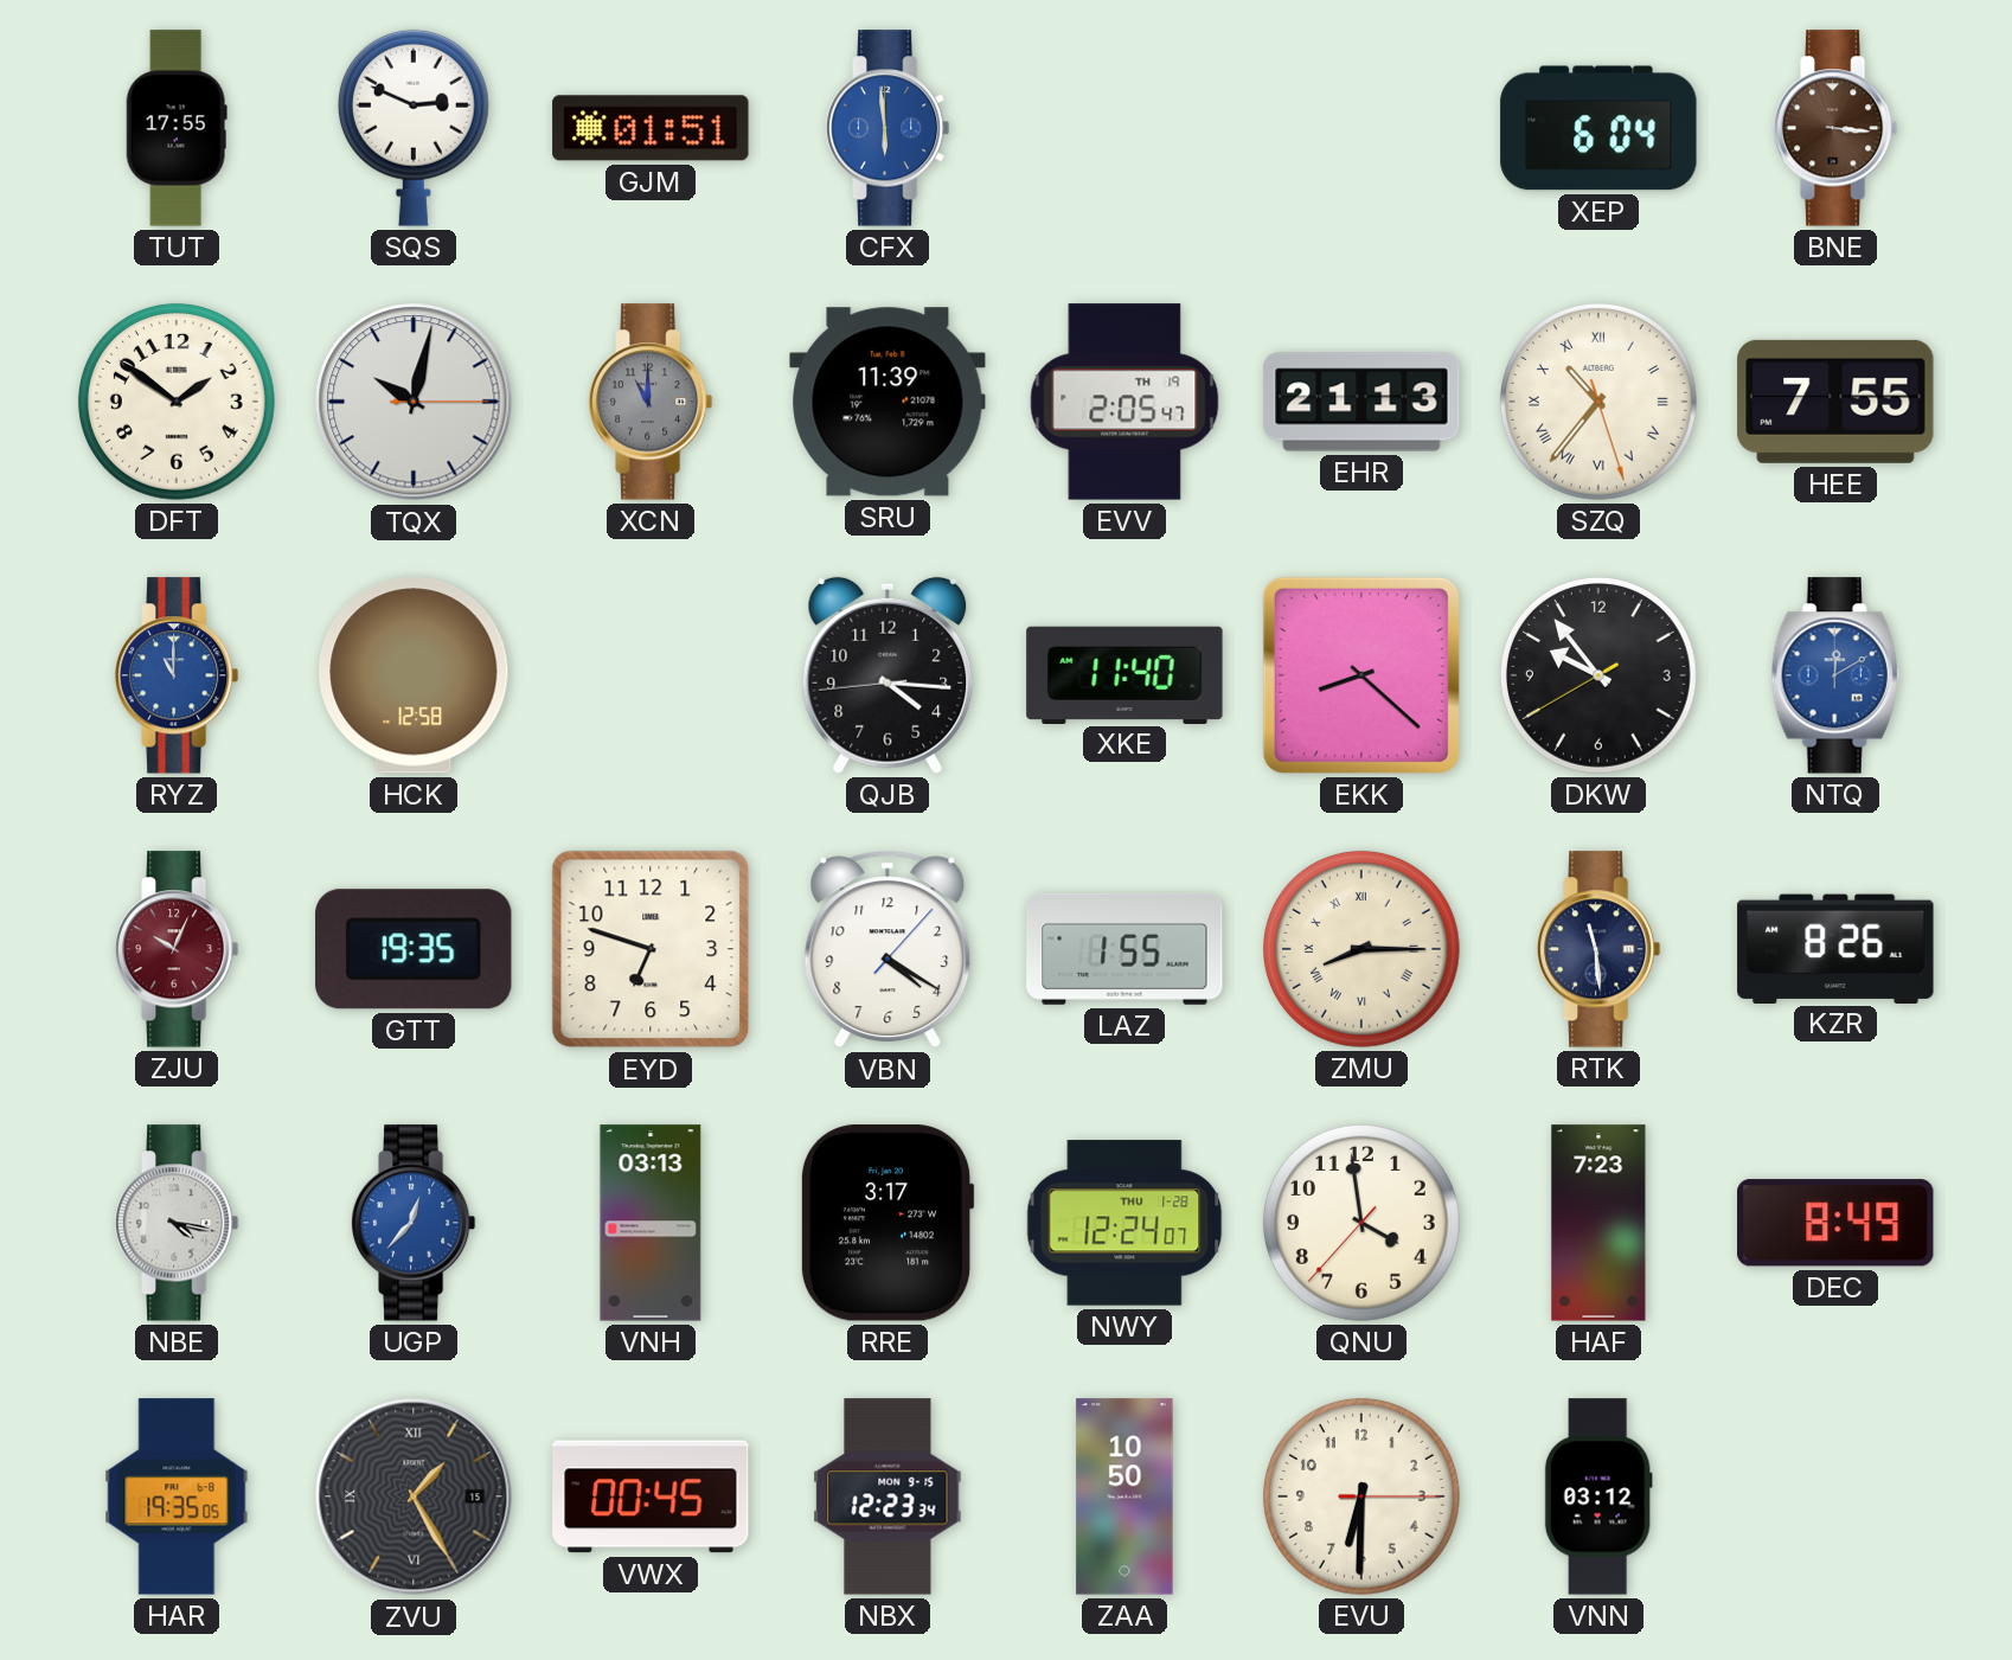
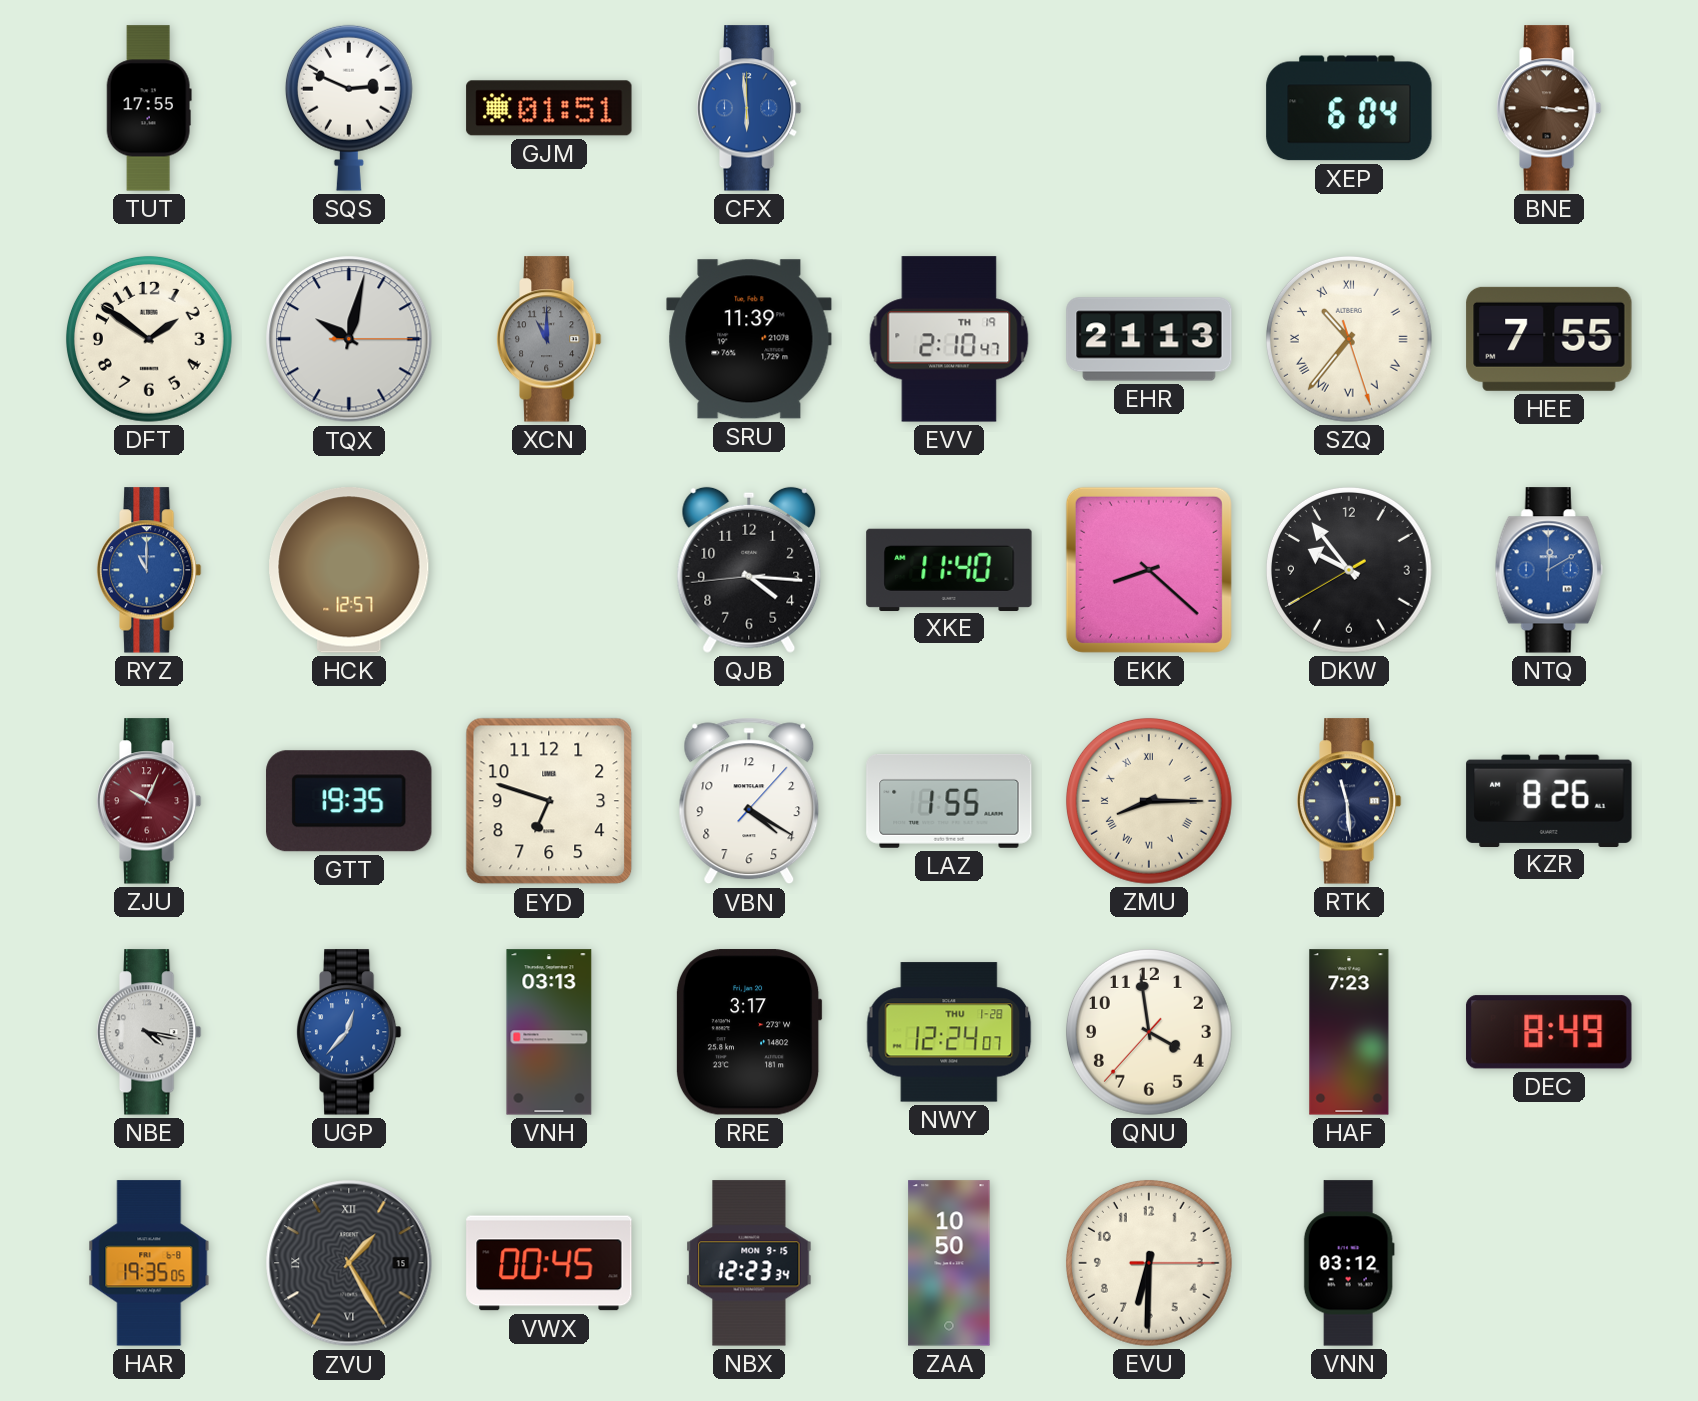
EVV: 2:05 -> 2:10 (949, 339)
HCK: 12:58 -> 12:57 (349, 570)
